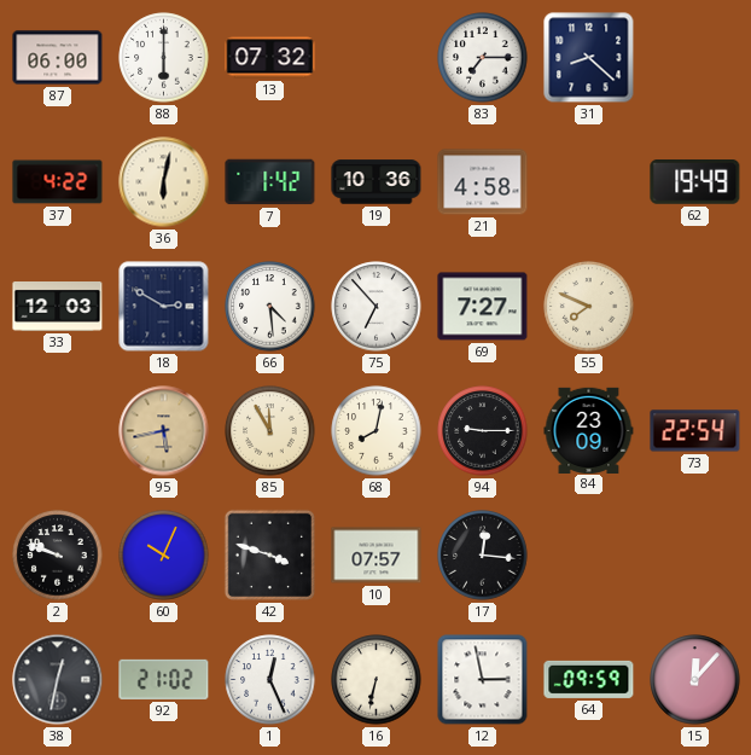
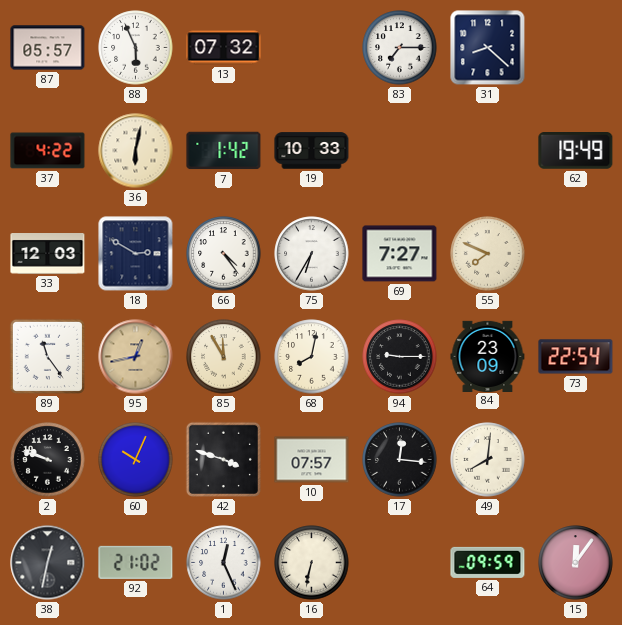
87: 06:00 -> 05:57 (48, 48)
88: 6:00 -> 5:56 (136, 48)
19: 10:36 -> 10:33 (312, 151)
21: 4:58 -> none (483, 182)
66: 4:29 -> 4:24 (224, 254)
75: 6:53 -> 6:35 (312, 254)
89: none -> 11:24 (47, 356)
95: 5:43 -> 12:43 (136, 357)
49: none -> 8:01 (488, 460)
12: 2:58 -> none (483, 680)
15: 12:07 -> 12:06 (576, 563)
